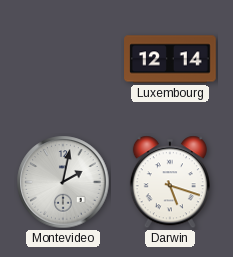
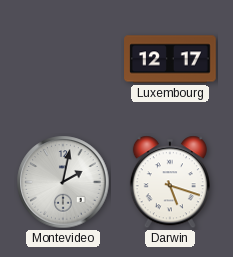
Luxembourg: 12:14 -> 12:17 (170, 59)
